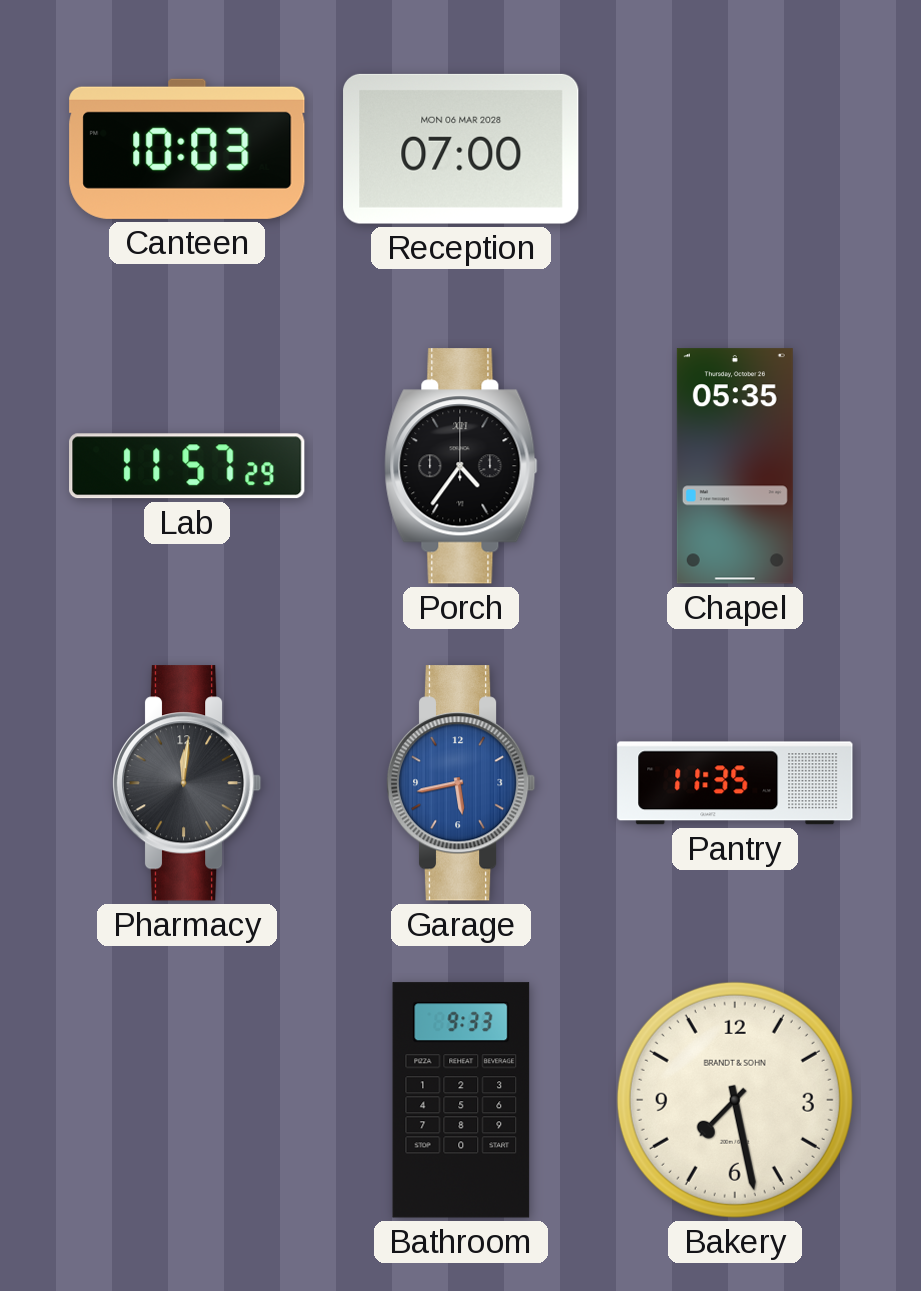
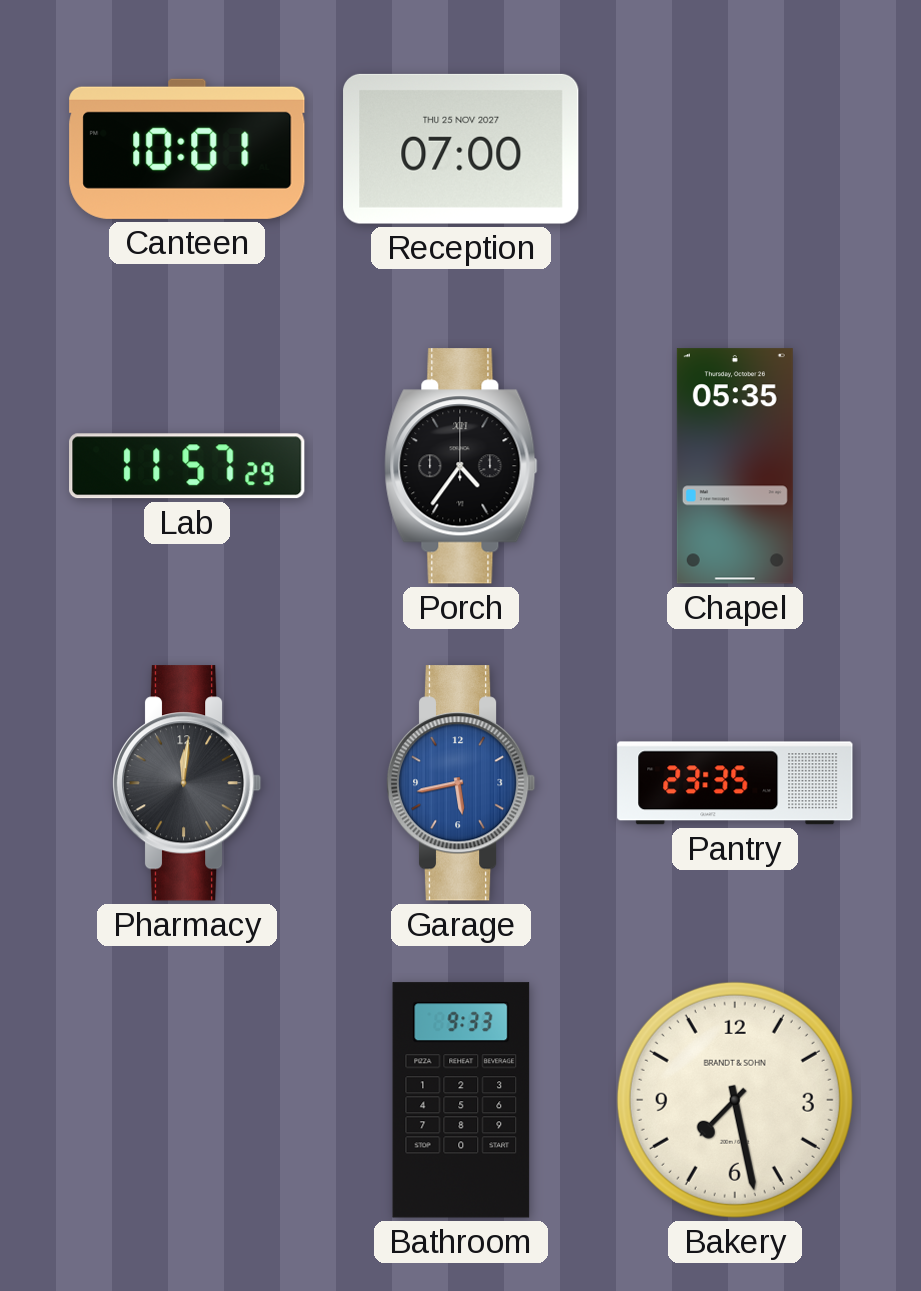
Canteen: 10:03 -> 10:01 (187, 149)
Reception date: MON 06 MAR 2028 -> THU 25 NOV 2027 (461, 149)
Pantry: 11:35 -> 23:35 (735, 783)
